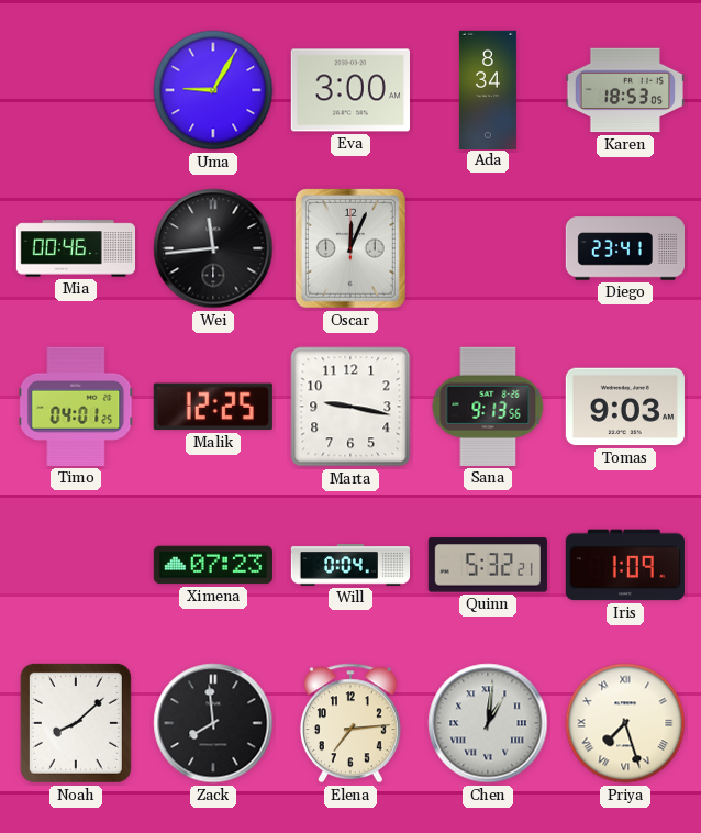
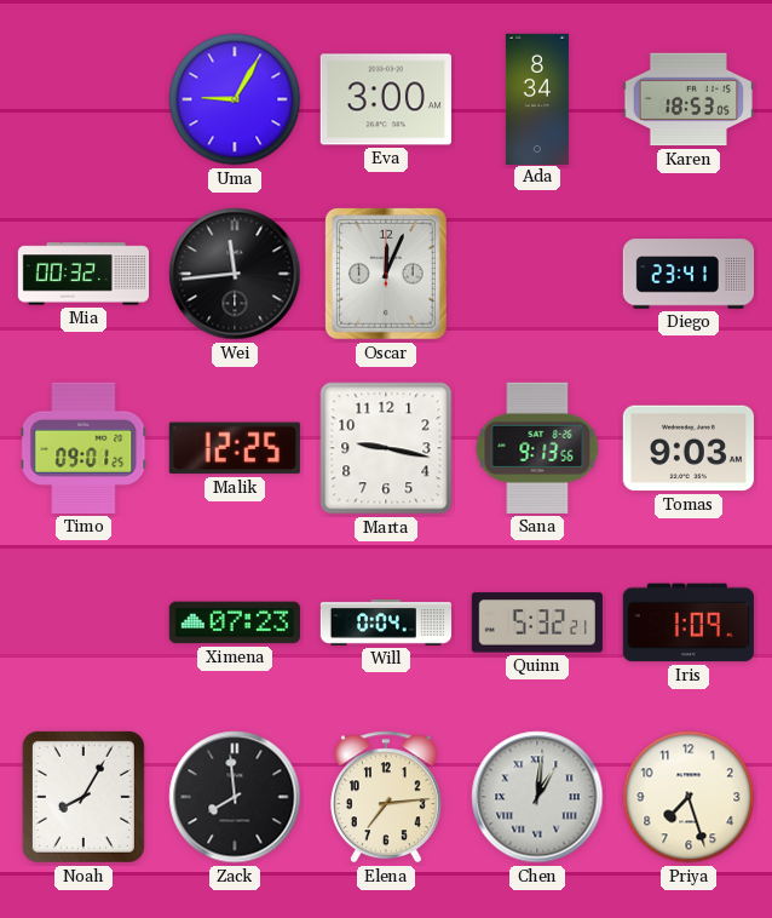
Mia: 00:46 -> 00:32 (82, 274)
Timo: 04:01 -> 09:01 (83, 448)
Noah: 8:08 -> 8:05 (83, 797)
Priya numerals: Roman -> Arabic (689, 797)
